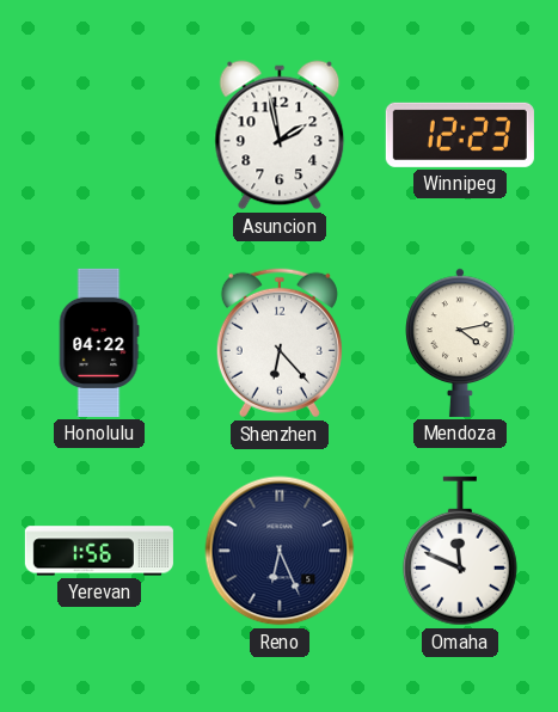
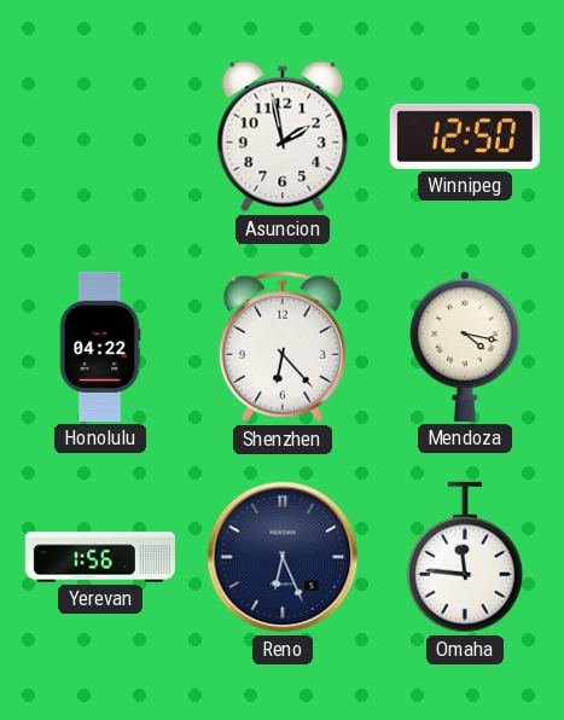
Winnipeg: 12:23 -> 12:50 (465, 137)
Mendoza: 4:13 -> 4:17 (465, 347)
Omaha: 11:49 -> 11:46 (465, 557)
